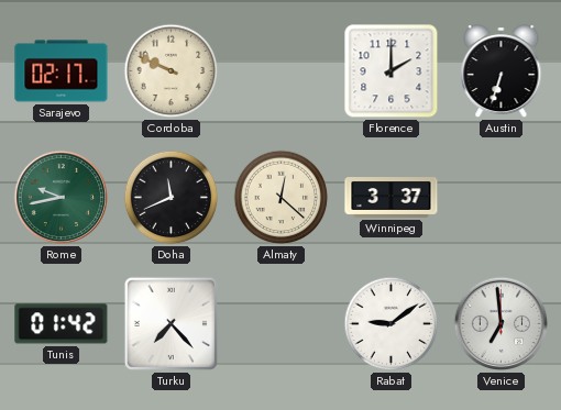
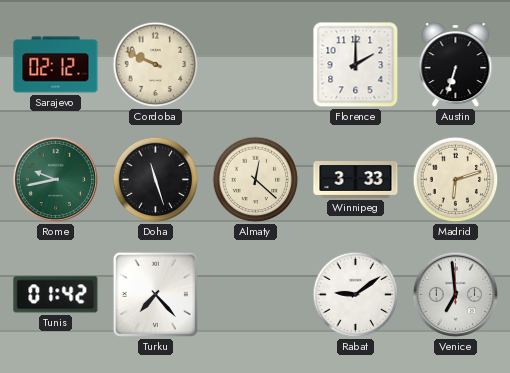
Sarajevo: 02:17 -> 02:12 (56, 65)
Doha: 11:41 -> 11:27 (156, 180)
Winnipeg: 3:37 -> 3:33 (356, 180)
Madrid: none -> 6:12 (456, 180)
